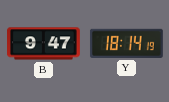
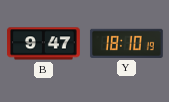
Y: 18:14 -> 18:10 (126, 43)
